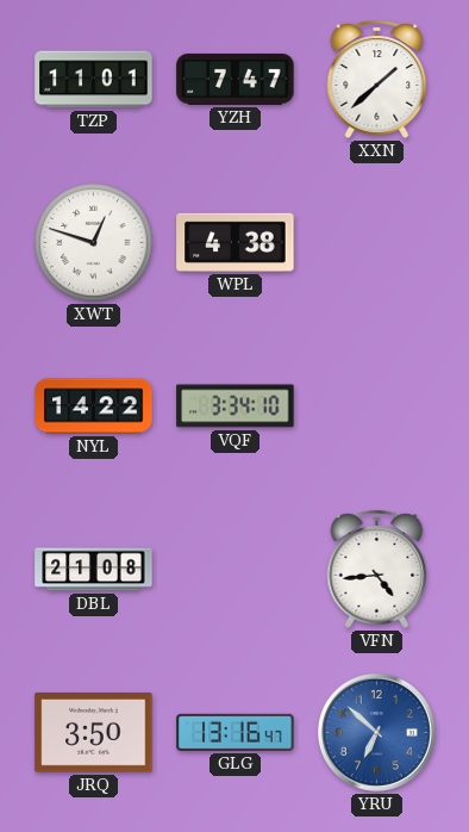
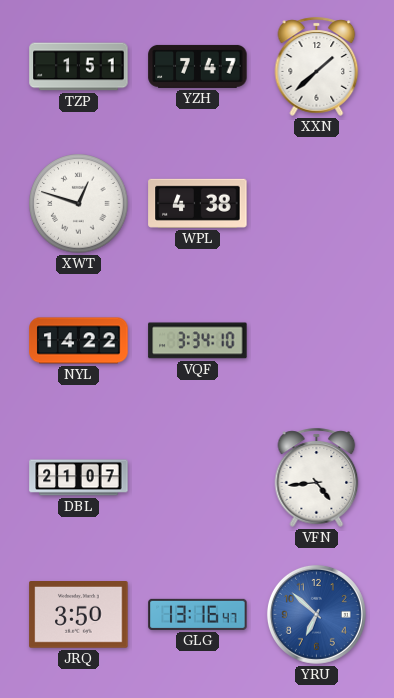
TZP: 11:01 -> 1:51 (79, 67)
DBL: 21:08 -> 21:07 (79, 478)
